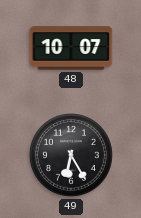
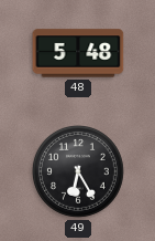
48: 10:07 -> 5:48 (78, 53)
